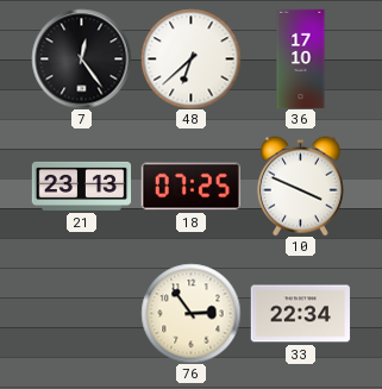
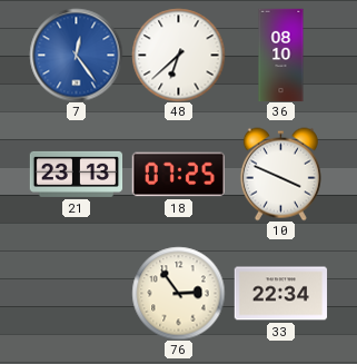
7 dial: black -> blue (76, 55)
36: 17:10 -> 08:10 (281, 55)
